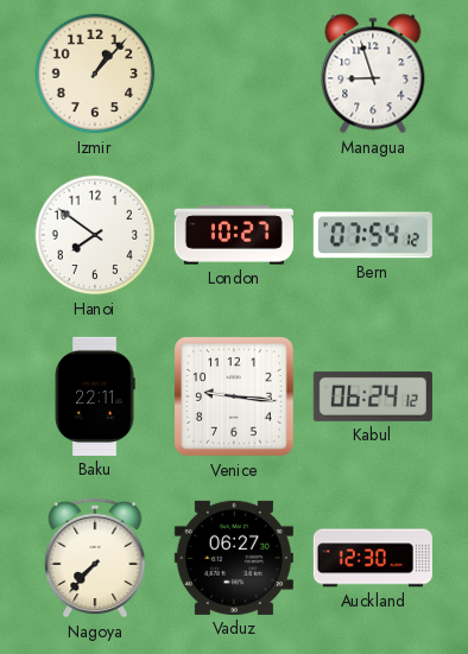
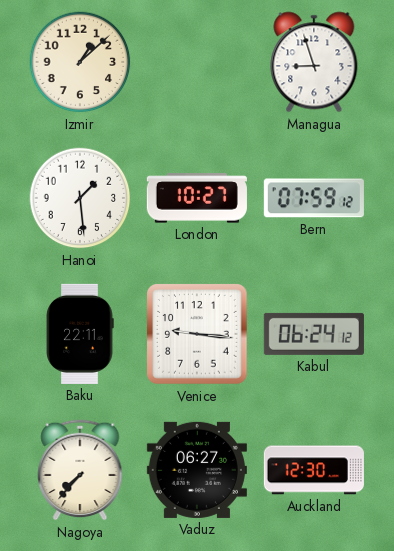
Izmir: 1:07 -> 1:08 (80, 62)
Hanoi: 7:51 -> 1:29 (80, 198)
Bern: 07:54 -> 07:59 (314, 198)
